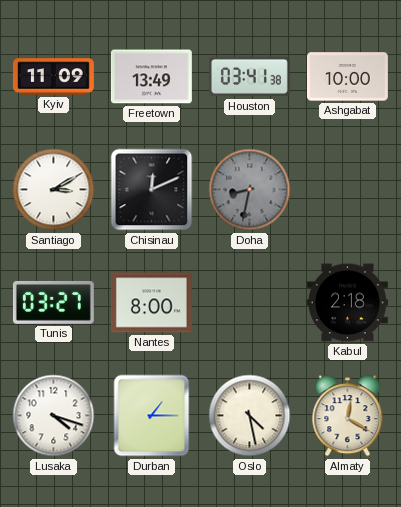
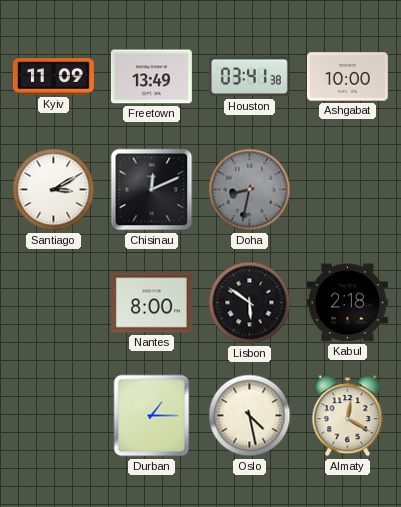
Tunis: 03:27 -> none (53, 303)
Lisbon: none -> 5:51 (250, 303)
Lusaka: 4:18 -> none (54, 416)
